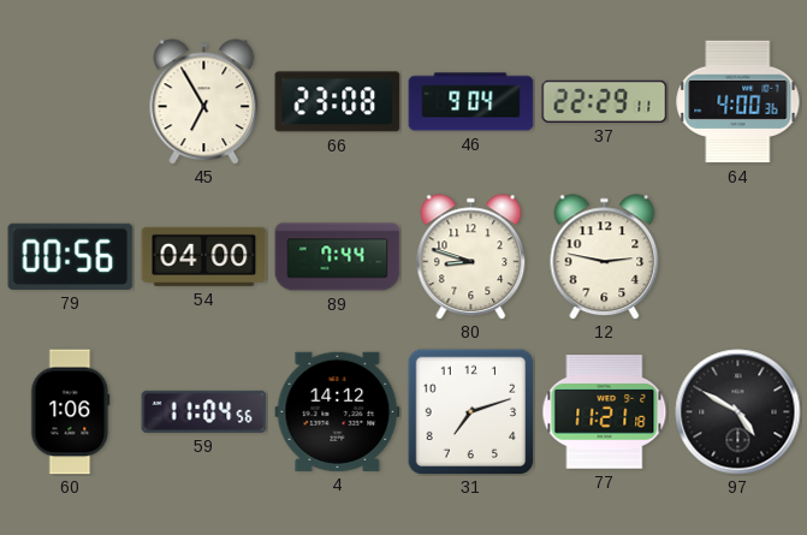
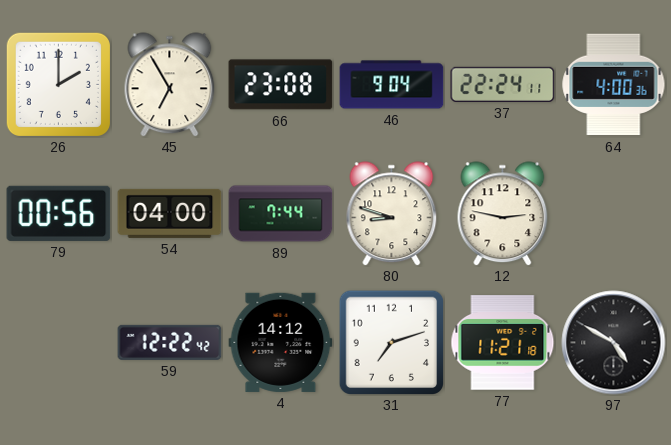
26: none -> 2:00 (58, 84)
37: 22:29 -> 22:24 (503, 84)
60: 1:06 -> none (71, 412)
59: 11:04 -> 12:22 (170, 342)
